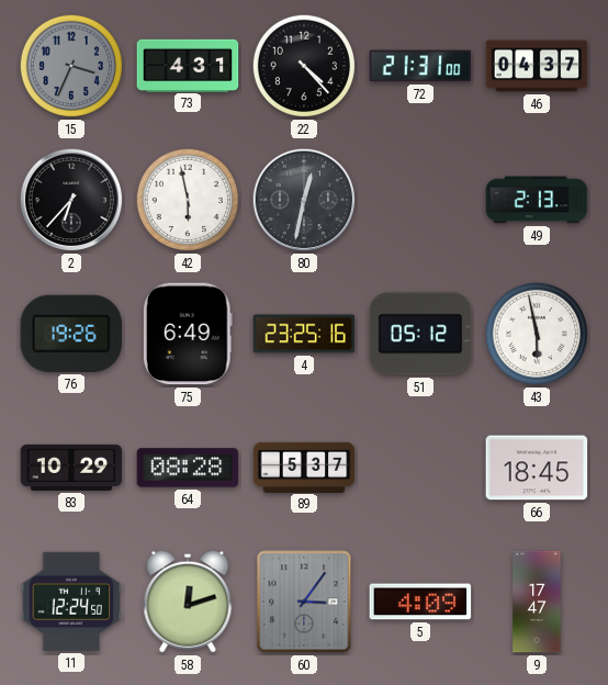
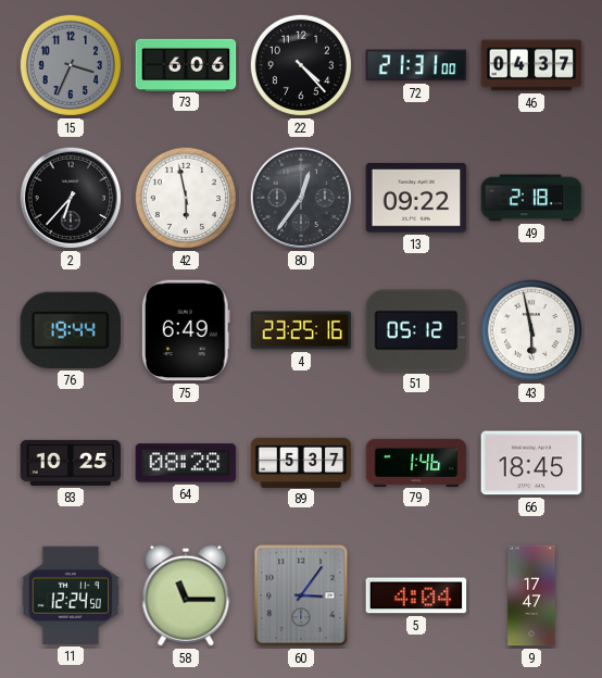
73: 4:31 -> 6:06 (186, 64)
80: 12:32 -> 12:36 (301, 198)
13: none -> 09:22 (416, 198)
49: 2:13 -> 2:18 (531, 198)
76: 19:26 -> 19:44 (71, 330)
83: 10:29 -> 10:25 (71, 463)
79: none -> 1:46 (416, 462)
58: 12:12 -> 11:15 (186, 595)
5: 4:09 -> 4:04 (416, 595)
